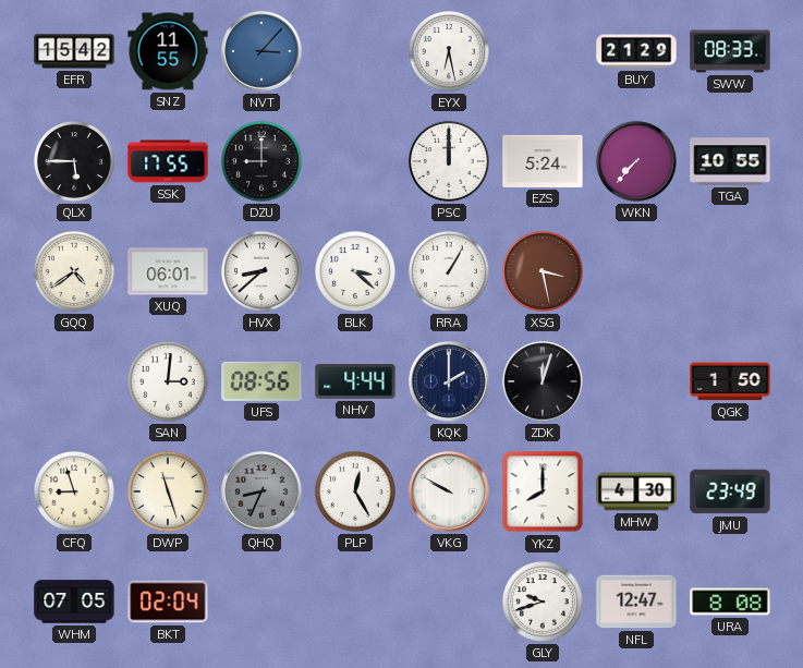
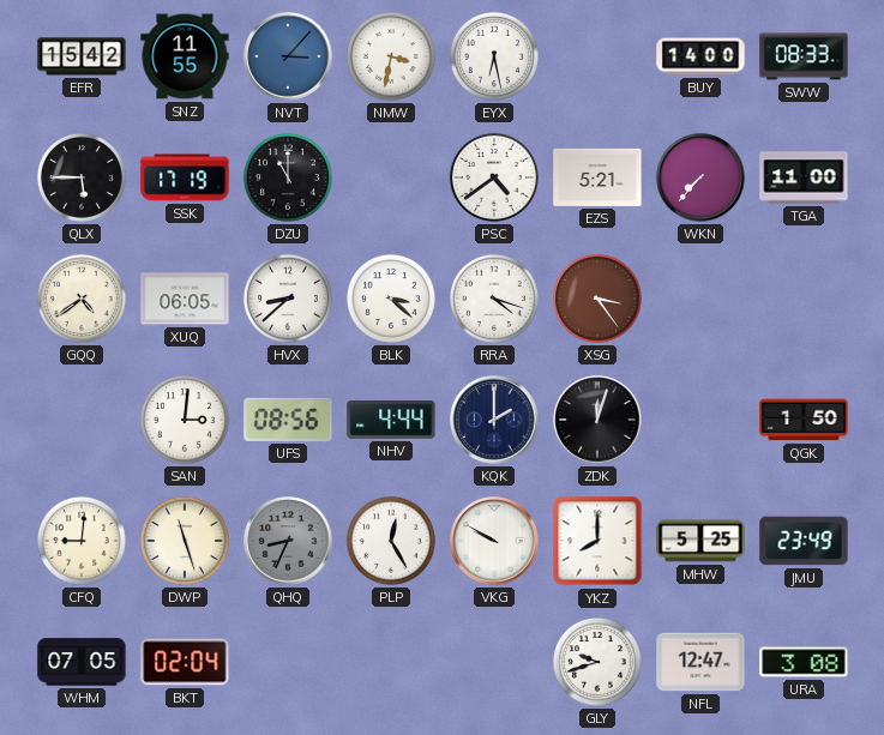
NMW: none -> 3:32 (391, 56)
BUY: 21:29 -> 14:00 (700, 56)
SSK: 17:55 -> 17:19 (185, 177)
DZU: 9:00 -> 11:00 (288, 177)
PSC: 12:00 -> 4:39 (494, 177)
EZS: 5:24 -> 5:21 (597, 177)
TGA: 10:55 -> 11:00 (804, 177)
XUQ: 06:01 -> 06:05 (185, 299)
RRA: 1:05 -> 4:18 (494, 299)
XSG: 3:28 -> 3:24 (597, 299)
CFQ: 8:57 -> 9:01 (82, 541)
MHW: 4:30 -> 5:25 (700, 541)
URA: 8:08 -> 3:08 (804, 662)
